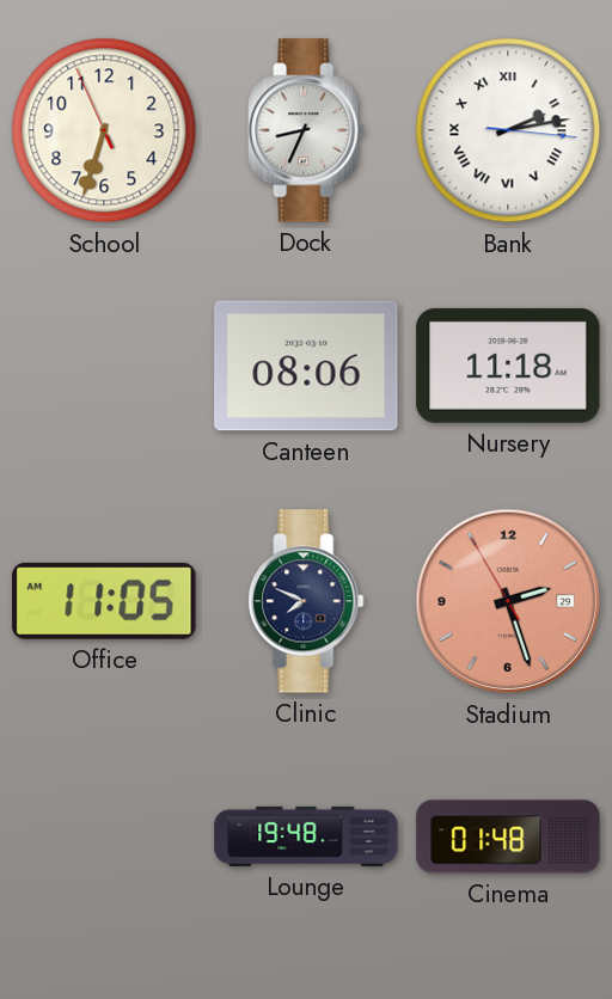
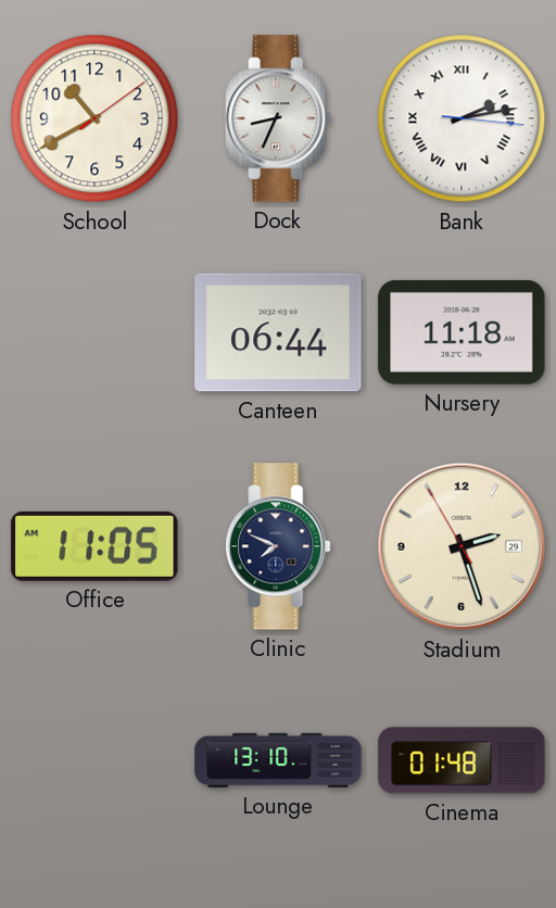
School: 6:32 -> 10:40 (94, 118)
Canteen: 08:06 -> 06:44 (278, 332)
Stadium dial: salmon -> cream (462, 546)
Lounge: 19:48 -> 13:10 (278, 760)
